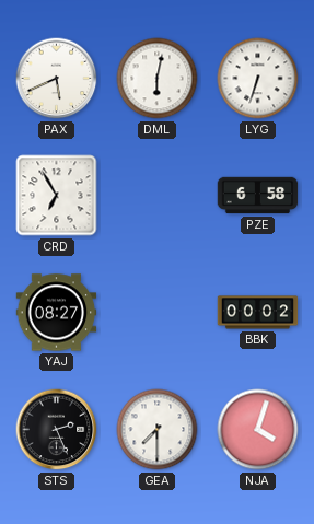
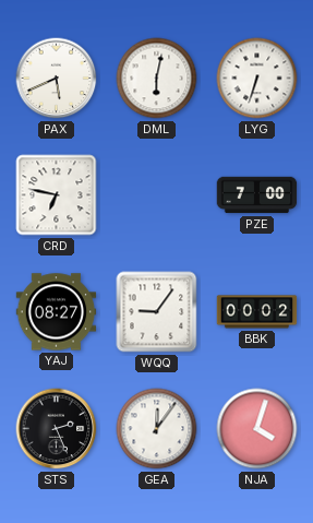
CRD: 6:55 -> 6:47 (57, 195)
PZE: 6:58 -> 7:00 (257, 195)
WQQ: none -> 9:06 (157, 312)
GEA: 7:30 -> 12:06 (157, 429)
